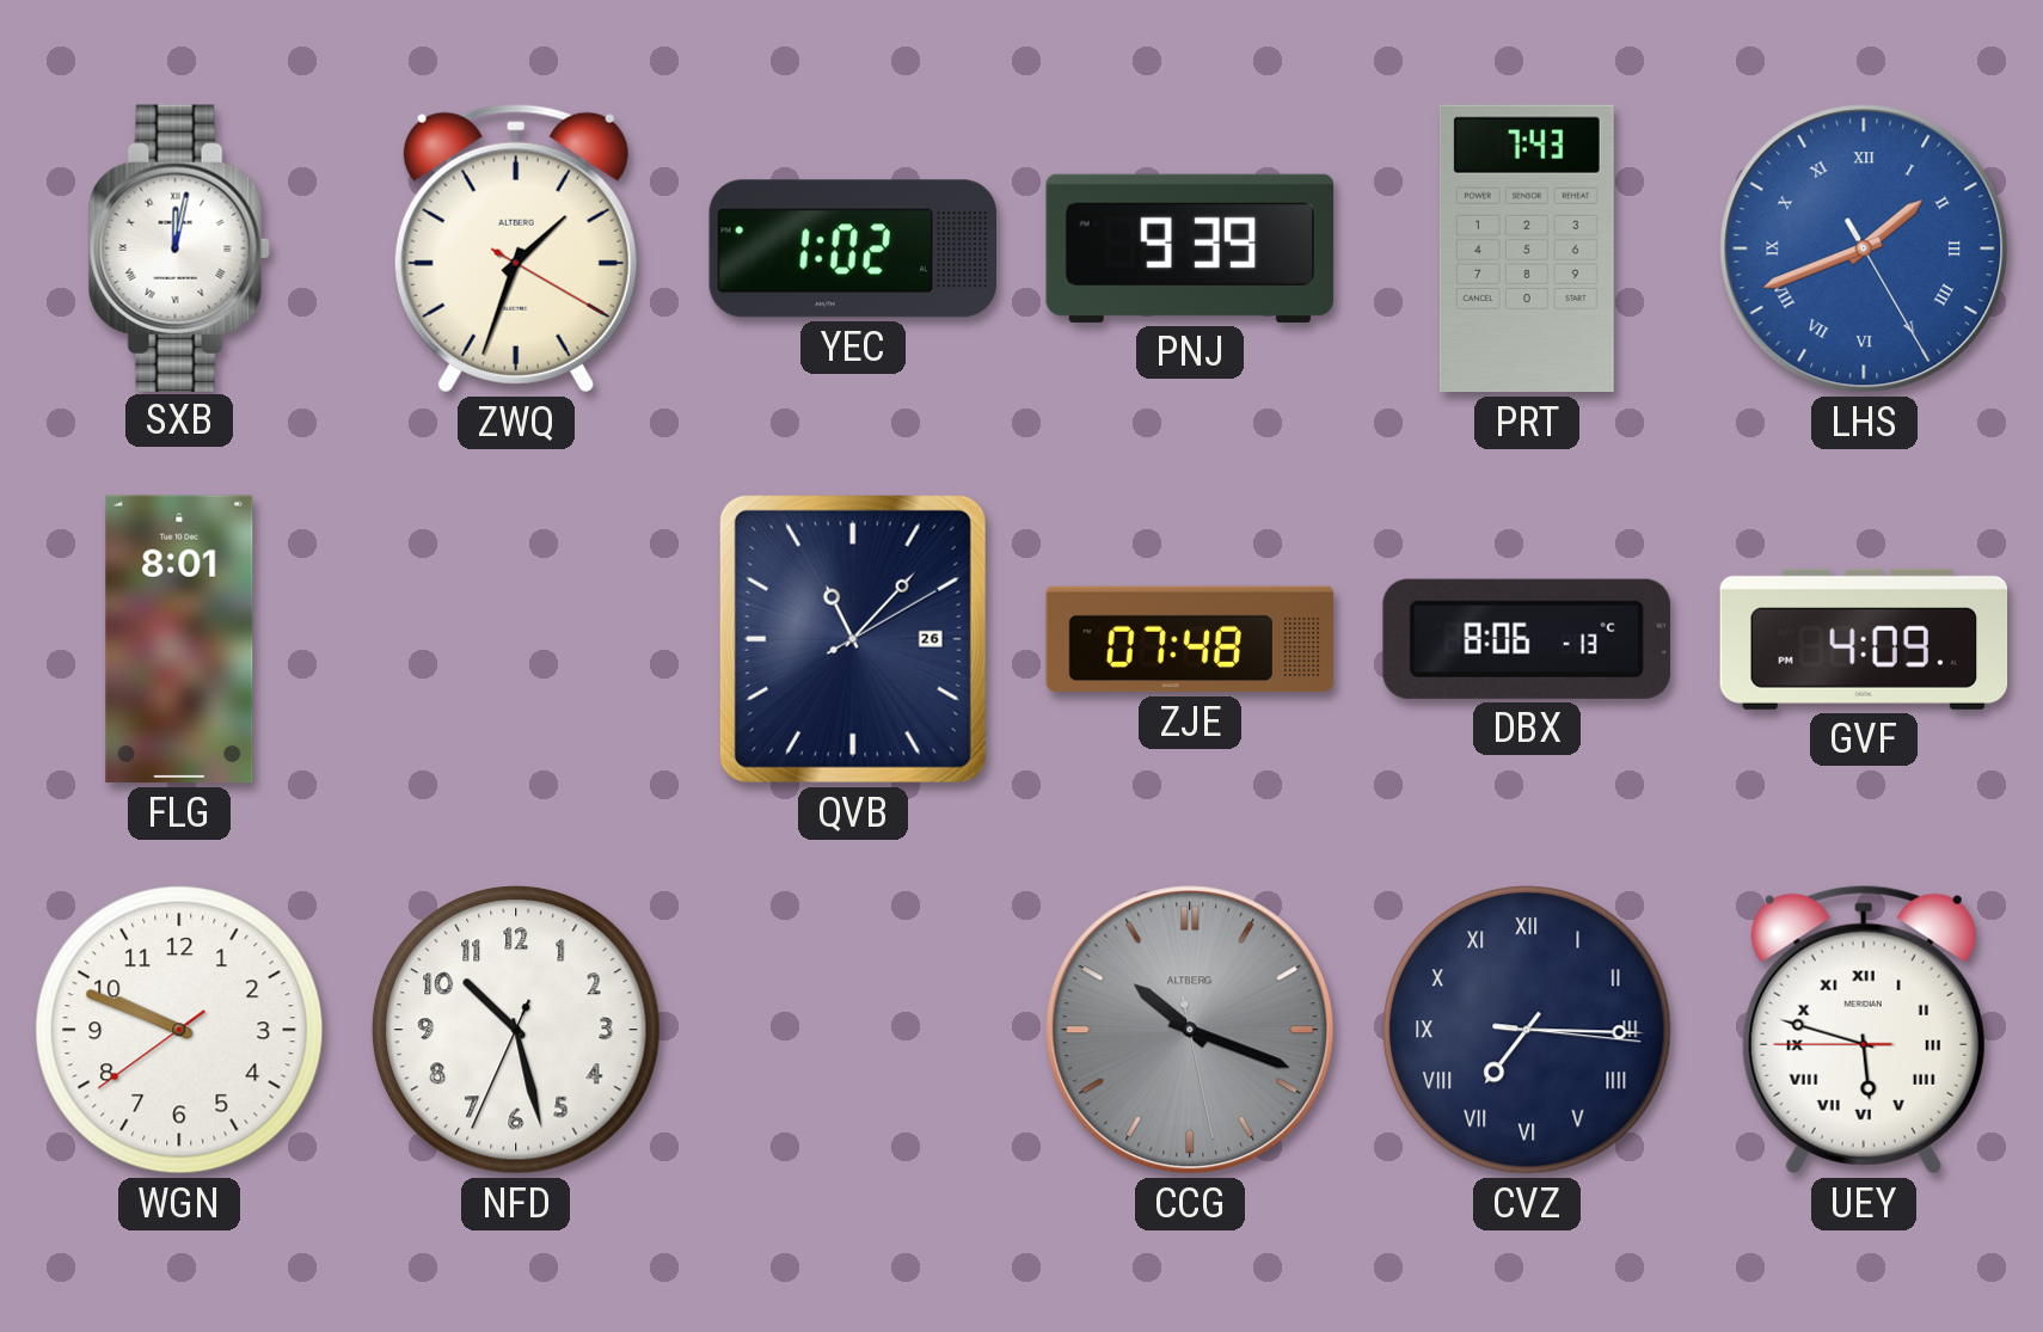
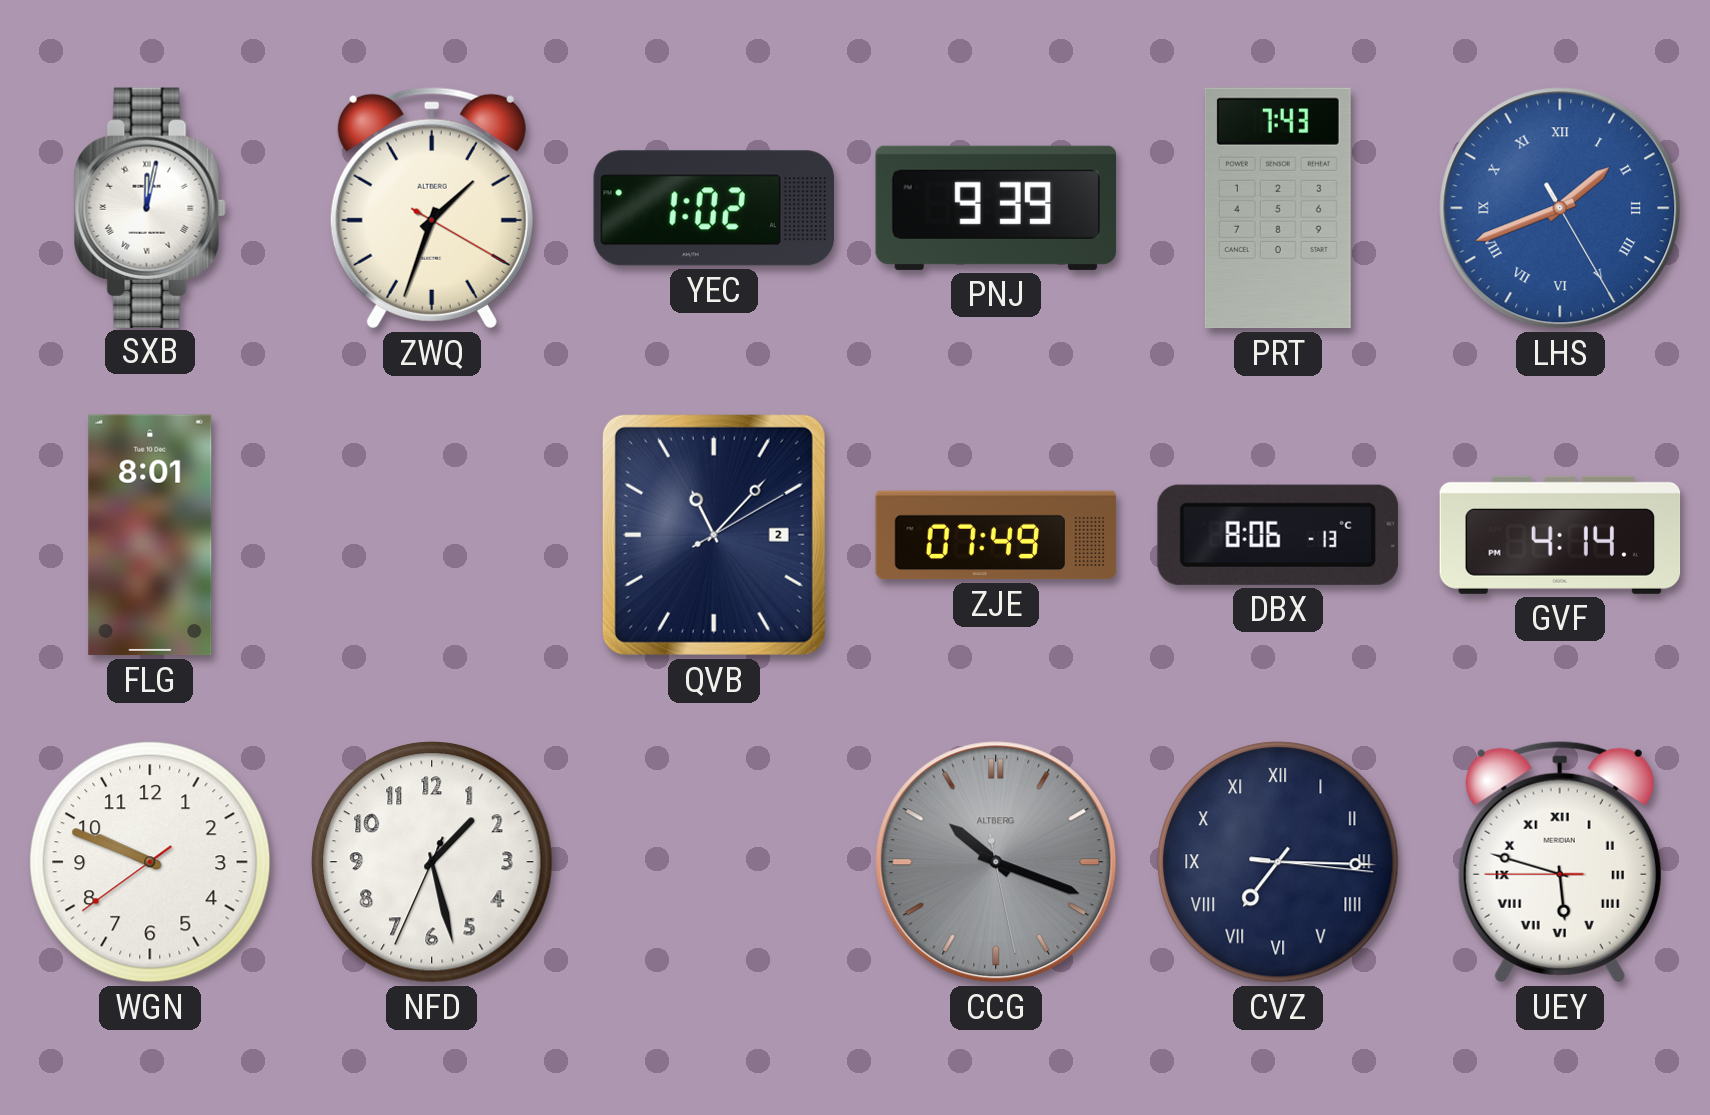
QVB date: 26 -> 2 (714, 535)
ZJE: 07:48 -> 07:49 (996, 535)
GVF: 4:09 -> 4:14 (1560, 535)
NFD: 10:27 -> 1:27 (432, 862)
